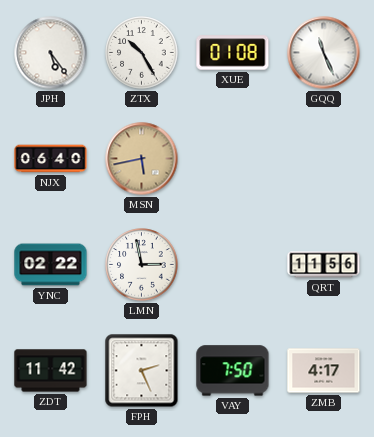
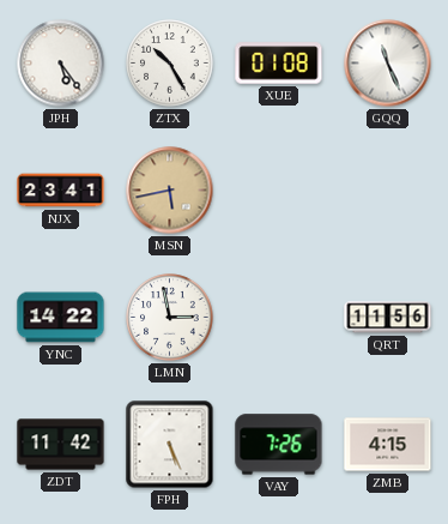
NJX: 06:40 -> 23:41 (61, 191)
YNC: 02:22 -> 14:22 (61, 318)
FPH: 2:26 -> 5:26 (170, 445)
VAY: 7:50 -> 7:26 (279, 445)
ZMB: 4:17 -> 4:15 (388, 445)
